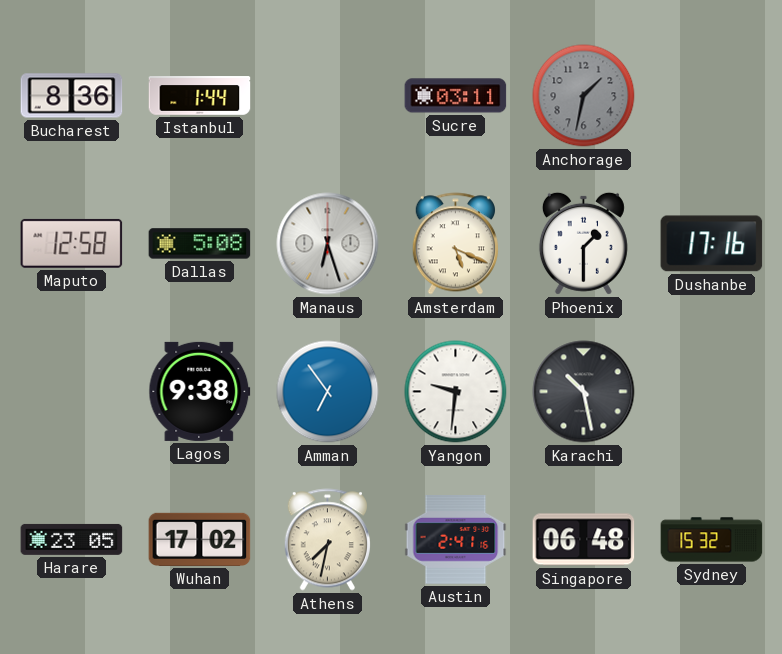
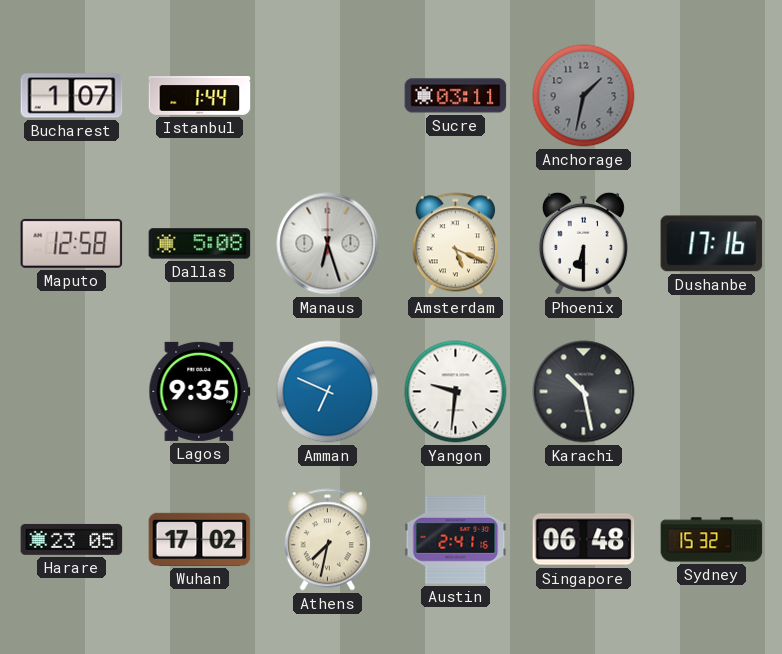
Bucharest: 8:36 -> 1:07 (72, 96)
Phoenix: 1:30 -> 6:30 (583, 243)
Lagos: 9:38 -> 9:35 (200, 391)
Amman: 6:54 -> 6:49 (328, 392)
